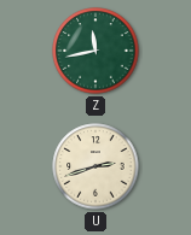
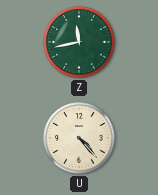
U: 2:42 -> 4:23 (79, 138)
